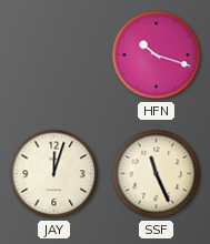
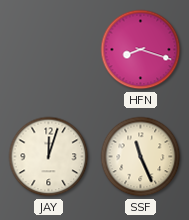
HFN: 10:18 -> 8:18 (141, 50)
